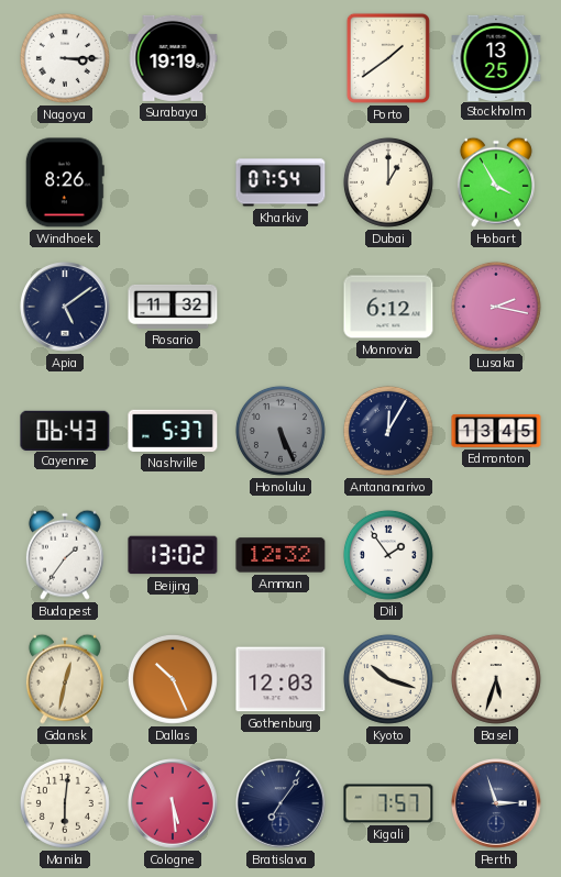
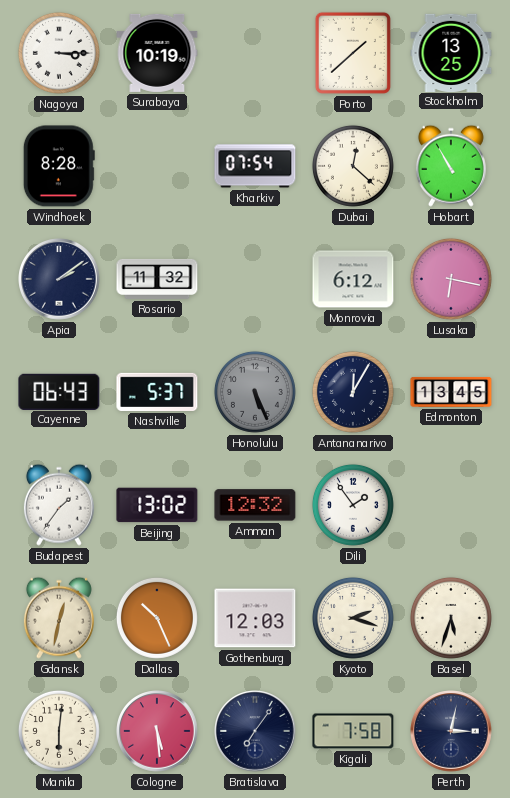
Surabaya: 19:19 -> 10:19 (157, 53)
Porto: 1:39 -> 1:38 (353, 53)
Windhoek: 8:26 -> 8:28 (59, 166)
Dubai: 1:00 -> 12:22 (353, 166)
Hobart: 3:55 -> 10:55 (451, 166)
Apia: 5:09 -> 2:09 (59, 279)
Lusaka: 2:17 -> 6:17 (451, 279)
Kyoto: 10:18 -> 2:18 (353, 618)
Kigali: 7:57 -> 7:58 (353, 731)
Perth: 2:57 -> 3:02 (451, 731)
